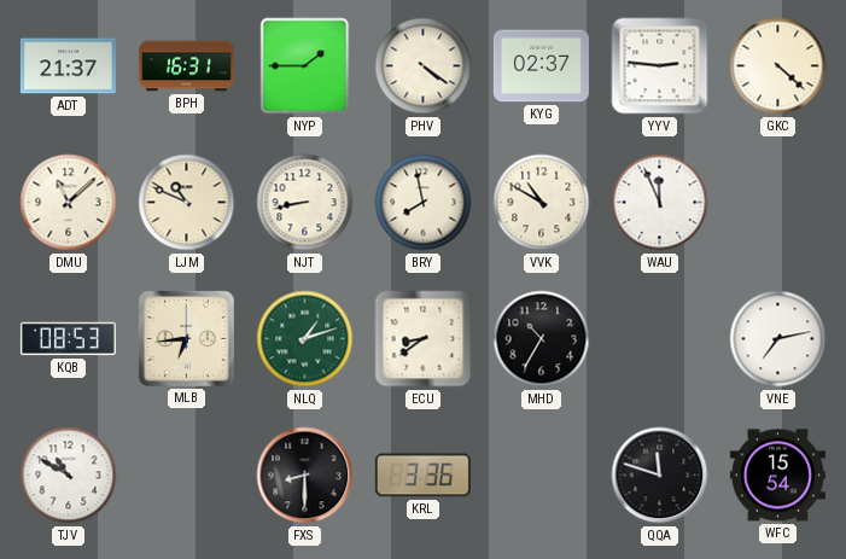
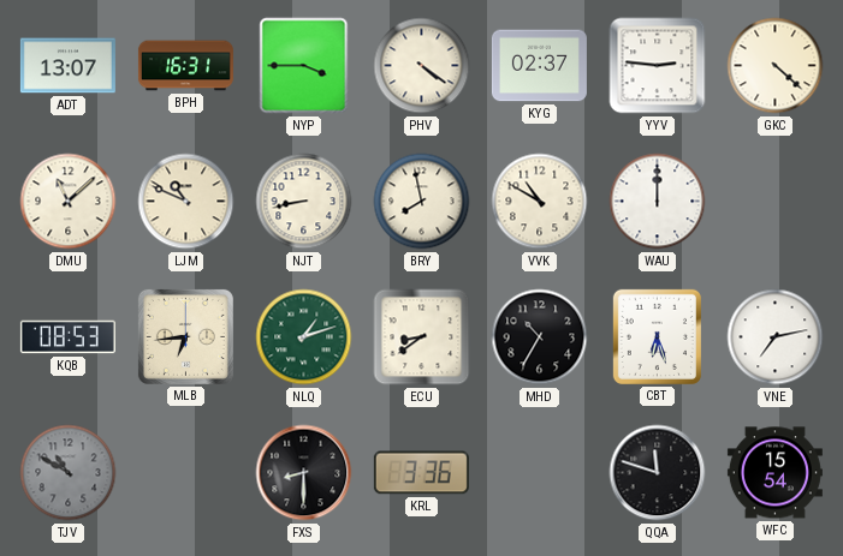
ADT: 21:37 -> 13:07 (67, 66)
NYP: 1:45 -> 3:45 (304, 66)
WAU: 11:56 -> 12:00 (658, 202)
CBT: none -> 6:27 (657, 336)
TJV dial: white -> grey (69, 473)
